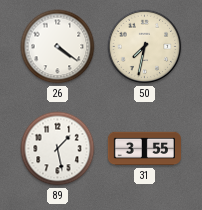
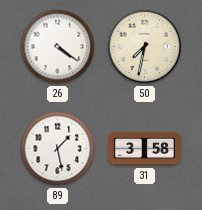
31: 3:55 -> 3:58 (144, 149)
